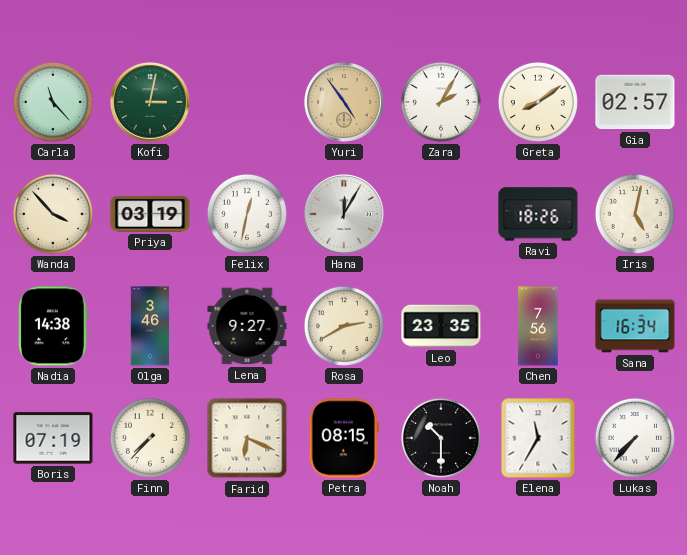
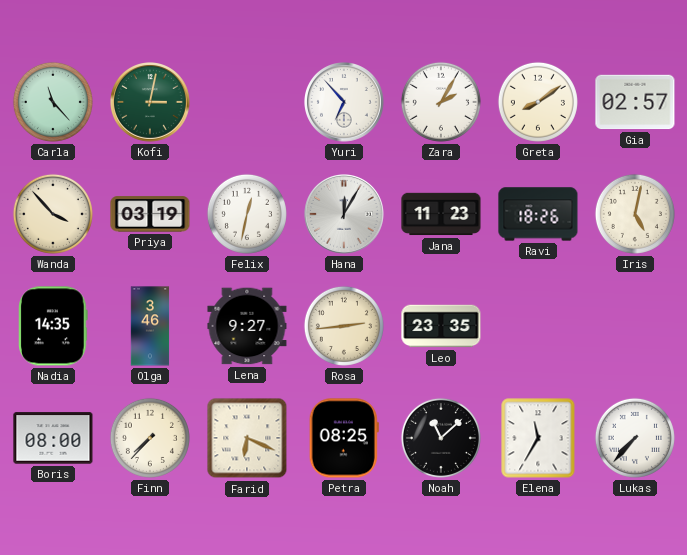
Yuri: 4:54 -> 6:53 (345, 103)
Yuri dial: champagne -> white (345, 103)
Jana: none -> 11:23 (441, 214)
Nadia: 14:38 -> 14:35 (53, 326)
Rosa: 2:40 -> 2:44 (344, 326)
Chen: 7:56 -> none (538, 326)
Sana: 16:34 -> none (635, 326)
Boris: 07:19 -> 08:00 (53, 438)
Petra: 08:15 -> 08:25 (344, 438)
Noah: 10:30 -> 11:08 (441, 438)
